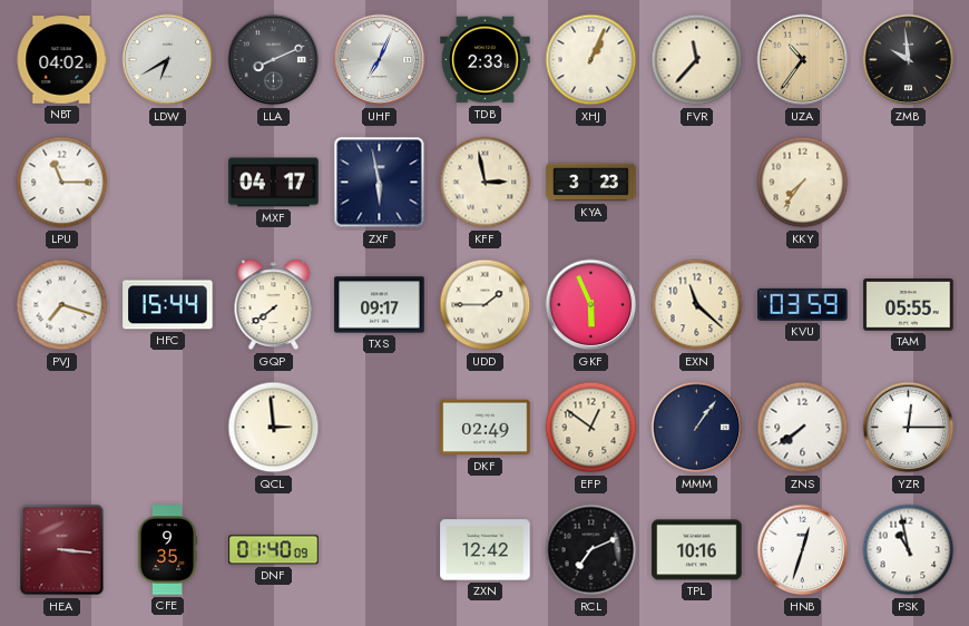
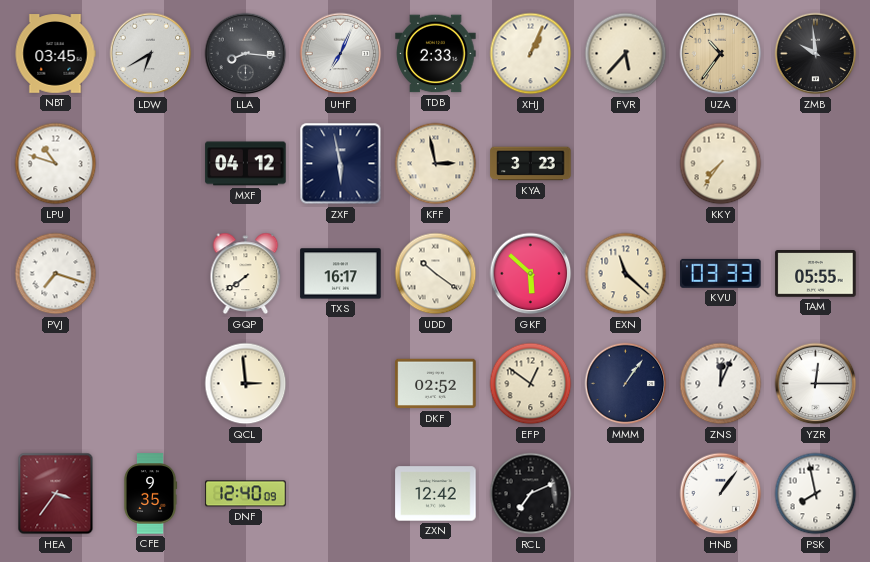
NBT: 04:02 -> 03:45 (55, 54)
LLA: 8:11 -> 8:16 (246, 54)
FVR: 11:37 -> 5:37 (626, 54)
LPU: 11:15 -> 10:48 (56, 164)
MXF: 04:17 -> 04:12 (246, 164)
HFC: 15:44 -> none (168, 305)
TXS: 09:17 -> 16:17 (341, 274)
UDD: 1:45 -> 10:21 (436, 274)
GKF: 5:56 -> 5:52 (531, 274)
KVU: 03:59 -> 03:33 (721, 273)
DKF: 02:49 -> 02:52 (436, 384)
ZNS: 7:39 -> 12:04 (721, 384)
HEA: 3:16 -> 3:36 (56, 494)
DNF: 01:40 -> 12:40 (246, 494)
TPL: 10:16 -> none (697, 550)
HNB: 12:33 -> 1:06 (721, 494)
PSK: 10:58 -> 7:58 (816, 494)
